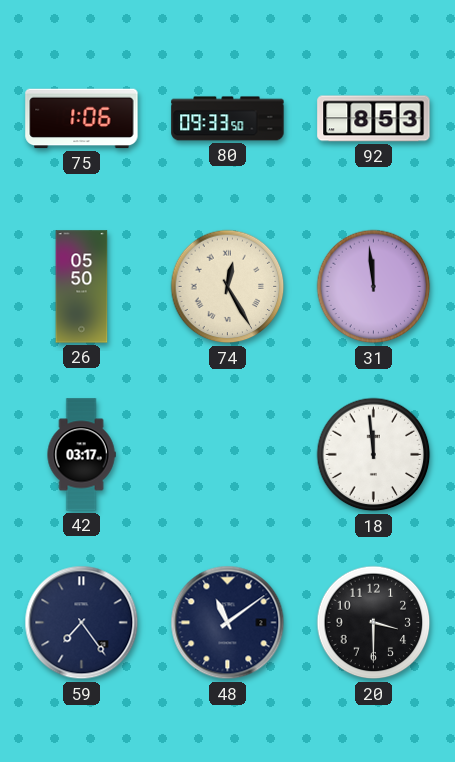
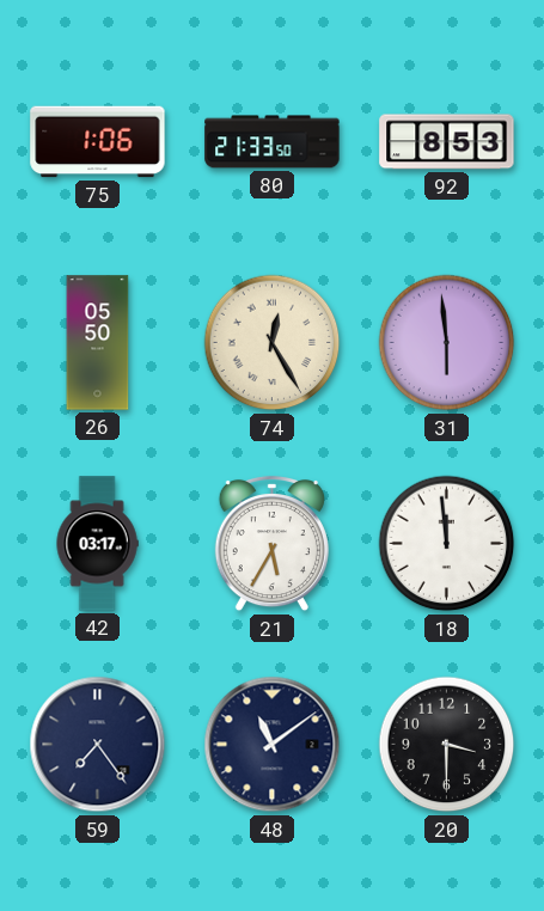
80: 09:33 -> 21:33 (273, 142)
31: 11:59 -> 5:59 (447, 343)
21: none -> 5:35 (271, 544)
